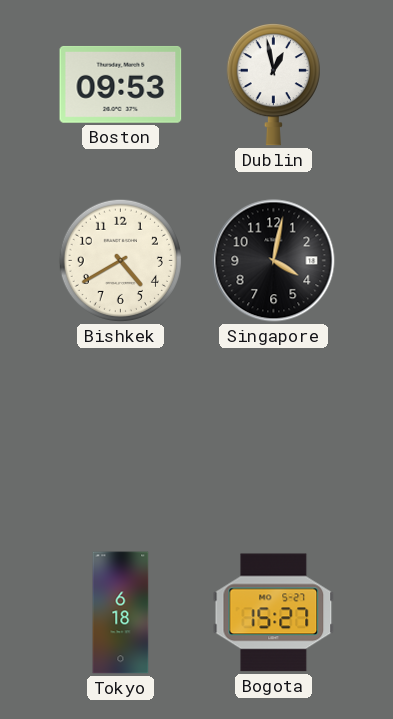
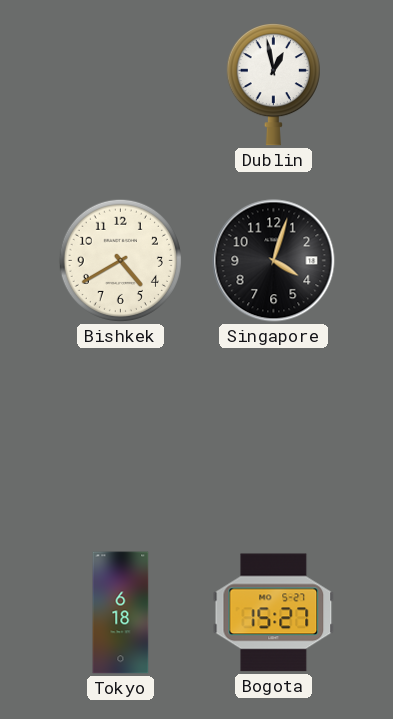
Boston: 09:53 -> none (121, 84)
Singapore: 4:02 -> 4:03 (274, 261)
